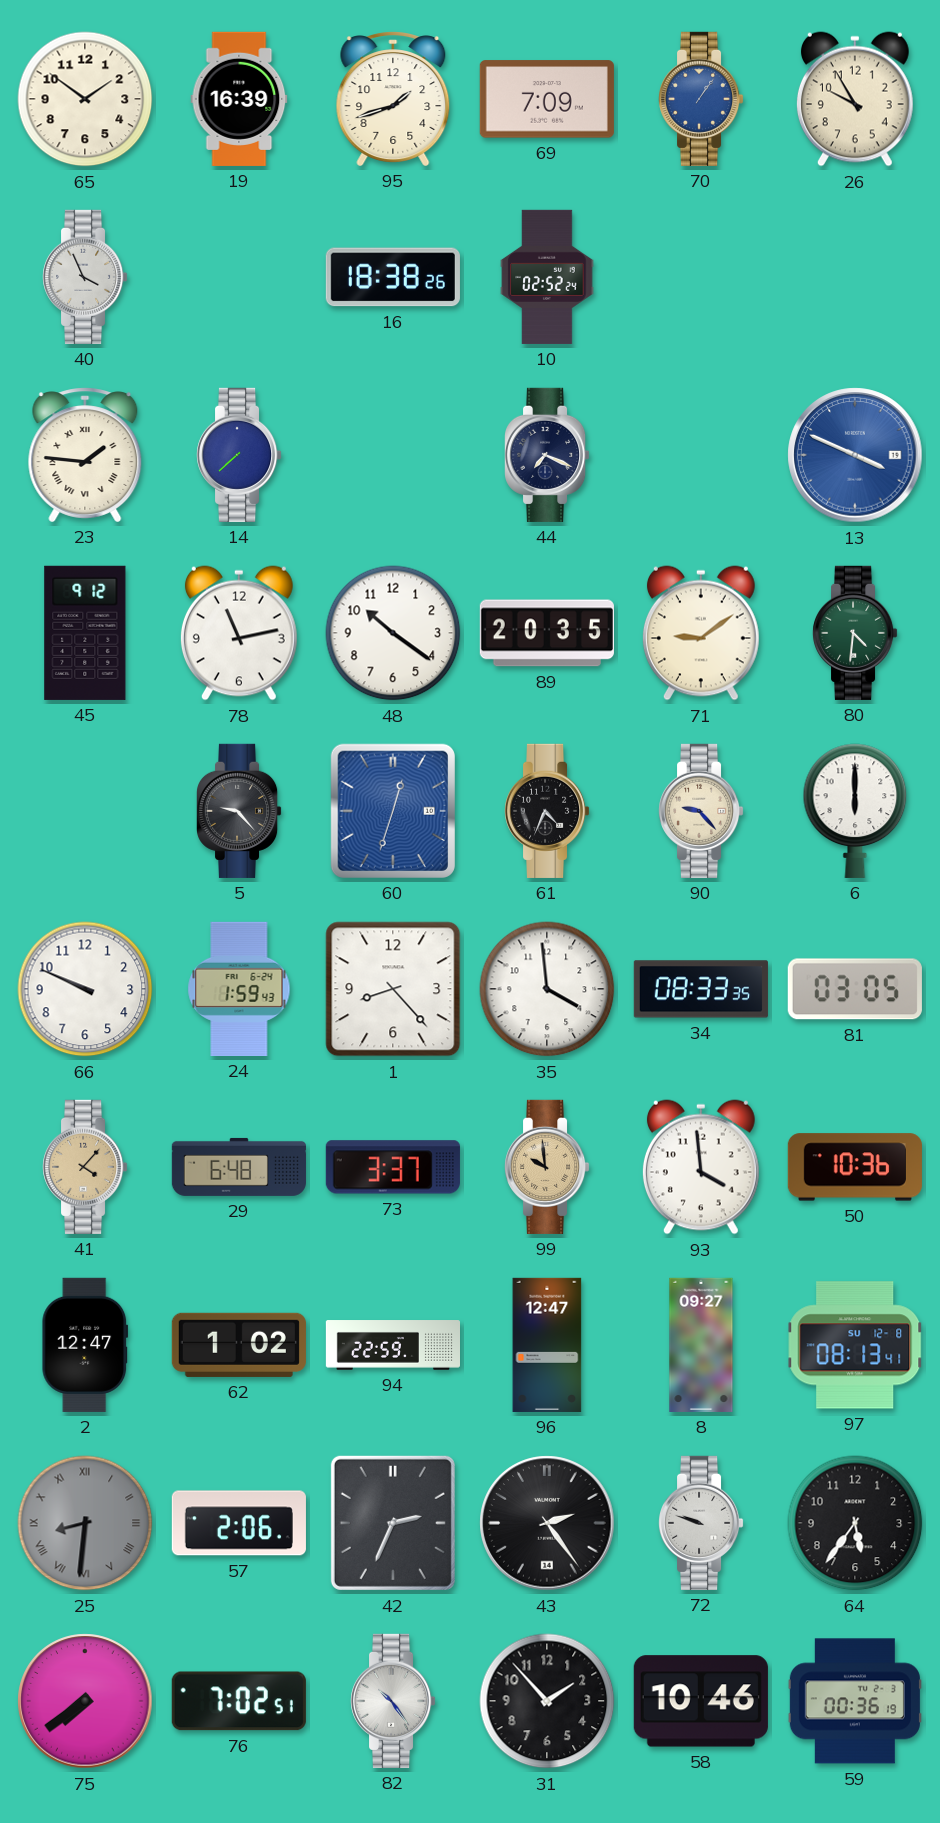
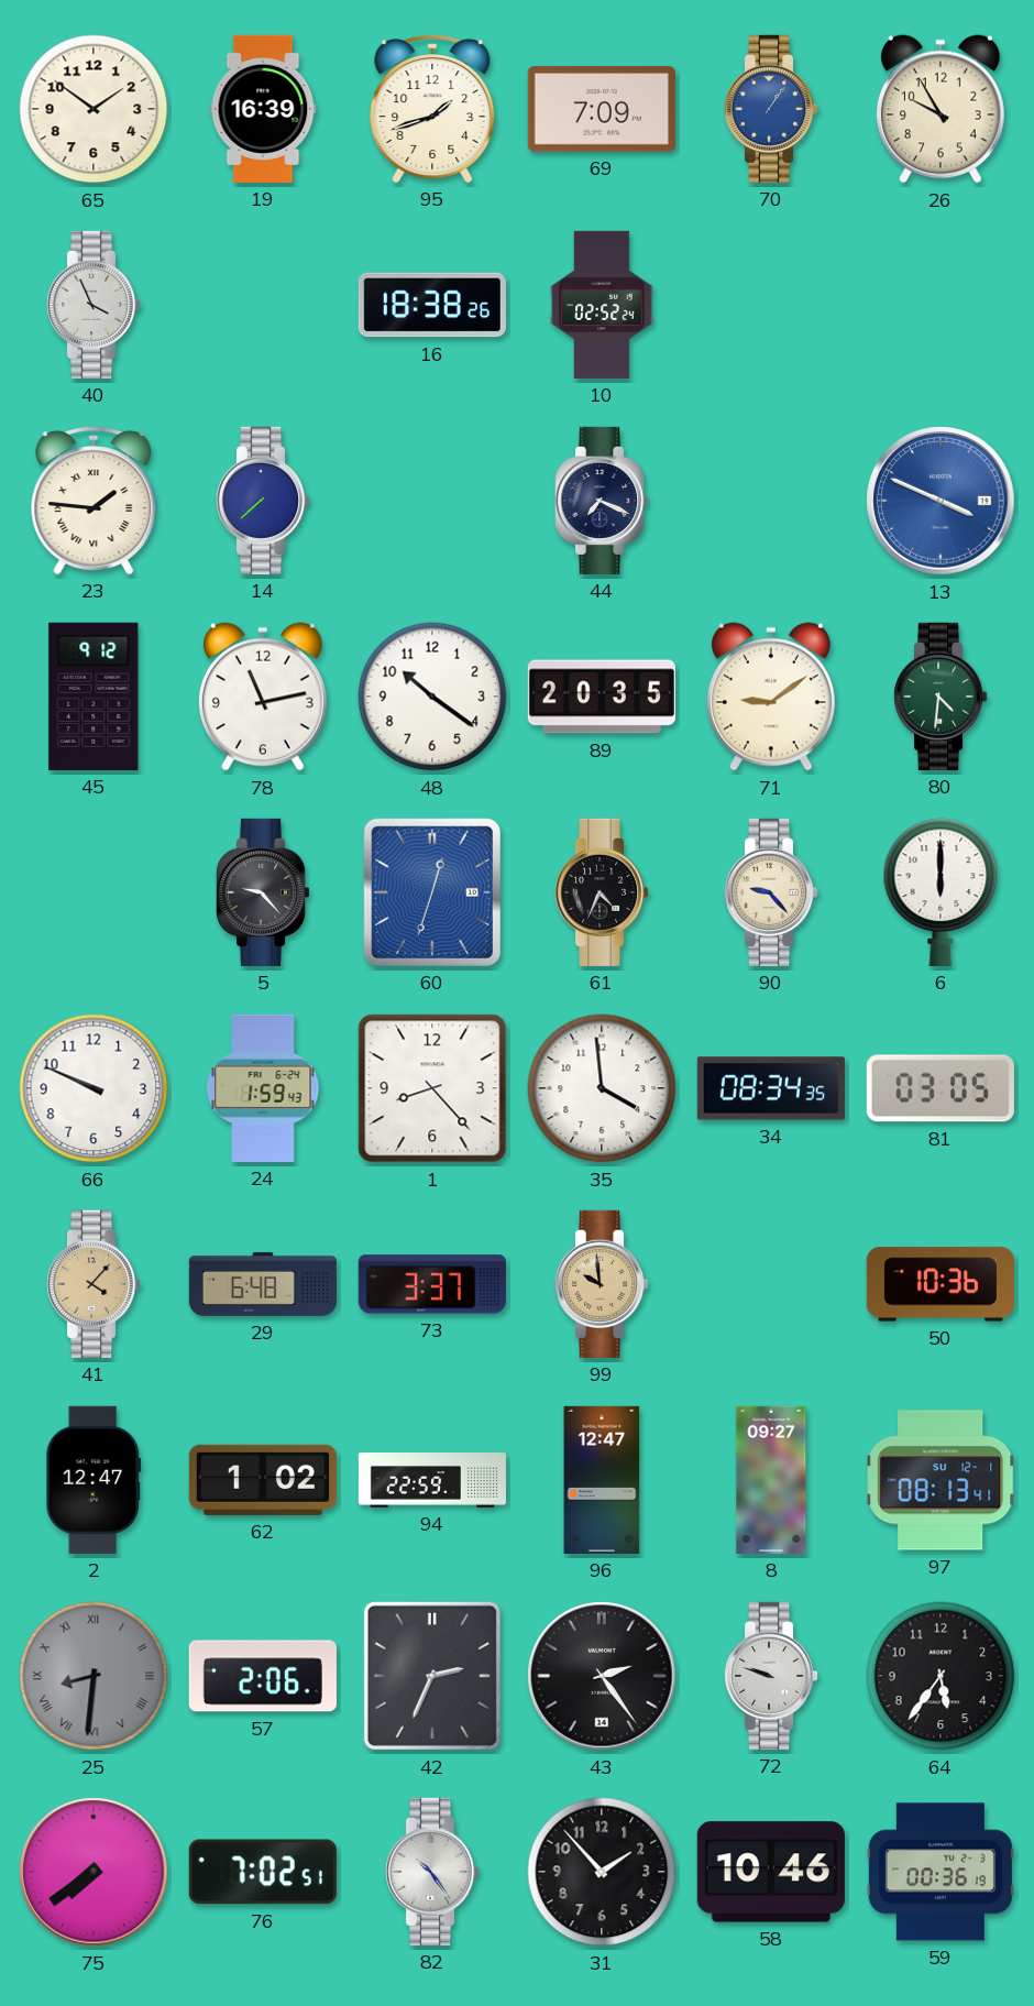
34: 08:33 -> 08:34 (771, 1088)
93: 3:59 -> none (701, 1167)
97 date: SU 12-8 -> SU 12-1 (941, 1480)
